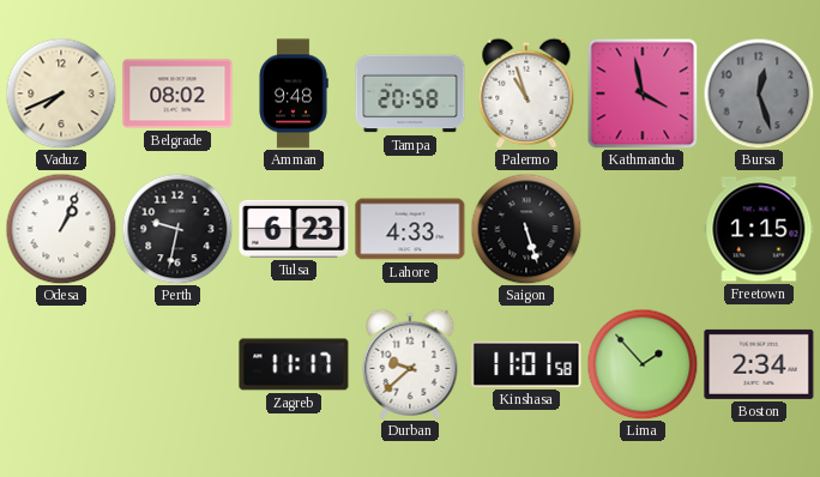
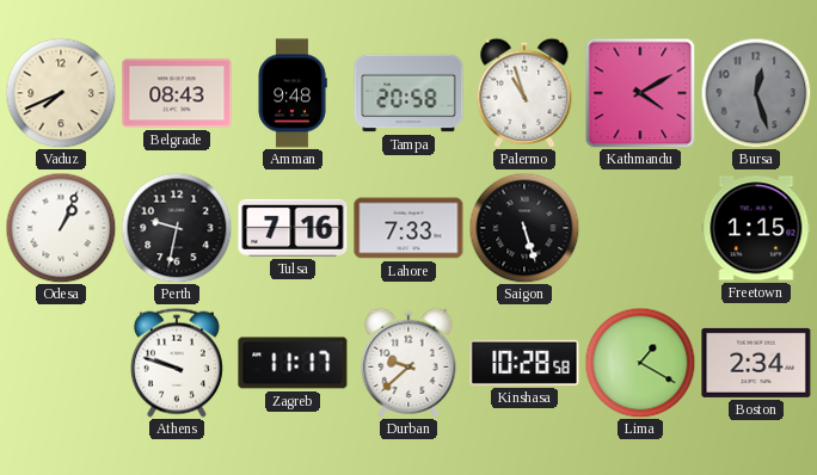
Belgrade: 08:02 -> 08:43 (177, 93)
Kathmandu: 3:58 -> 4:10 (640, 93)
Tulsa: 6:23 -> 7:16 (293, 228)
Lahore: 4:33 -> 7:33 (408, 228)
Athens: none -> 9:48 (177, 363)
Kinshasa: 11:01 -> 10:28 (524, 363)
Lima: 1:53 -> 1:20 (640, 363)
